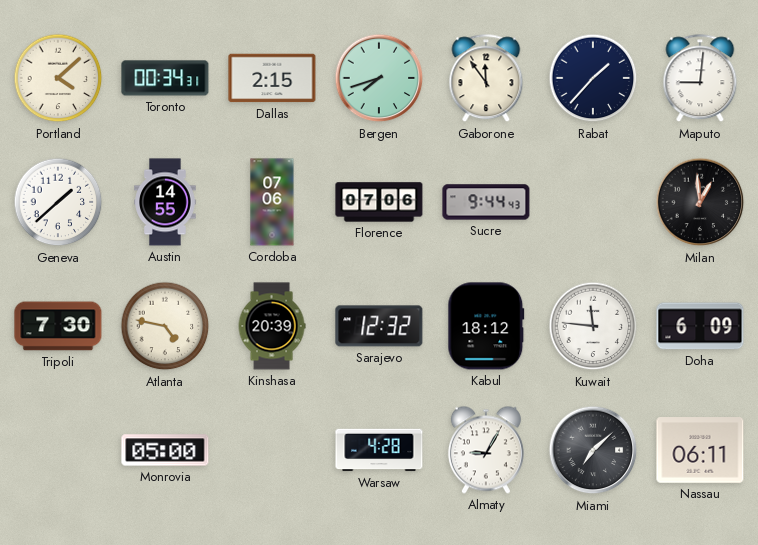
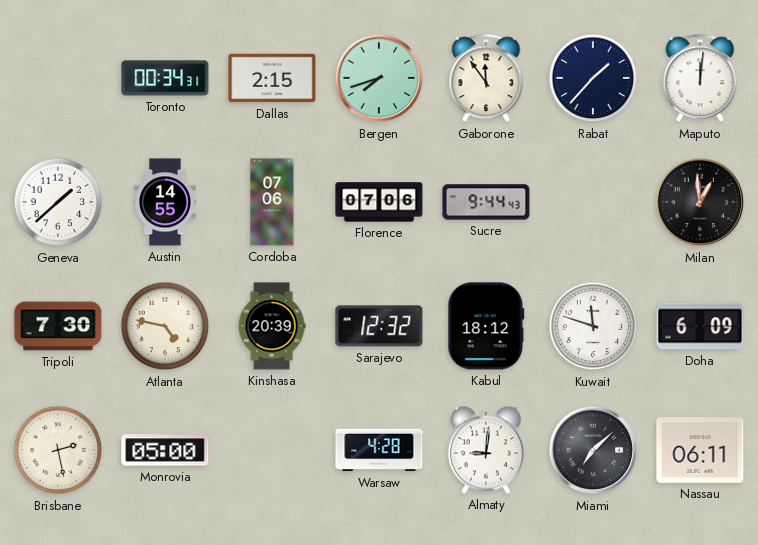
Portland: 4:08 -> none (58, 78)
Maputo: 9:01 -> 12:01 (700, 79)
Kuwait: 11:46 -> 11:48 (593, 326)
Brisbane: none -> 2:28 (58, 450)
Almaty: 9:05 -> 9:01 (486, 450)
